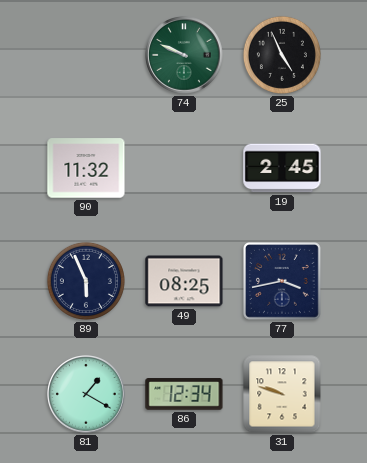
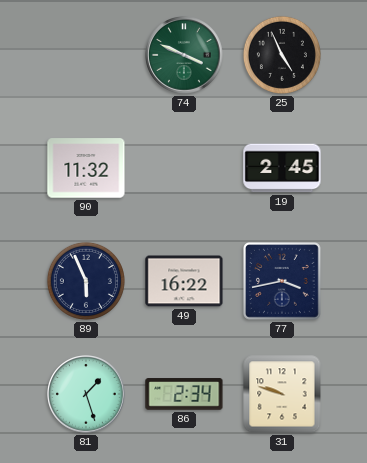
74: 9:49 -> 3:49 (184, 55)
49: 08:25 -> 16:22 (184, 281)
81: 1:20 -> 1:27 (86, 394)
86: 12:34 -> 2:34 (184, 394)
